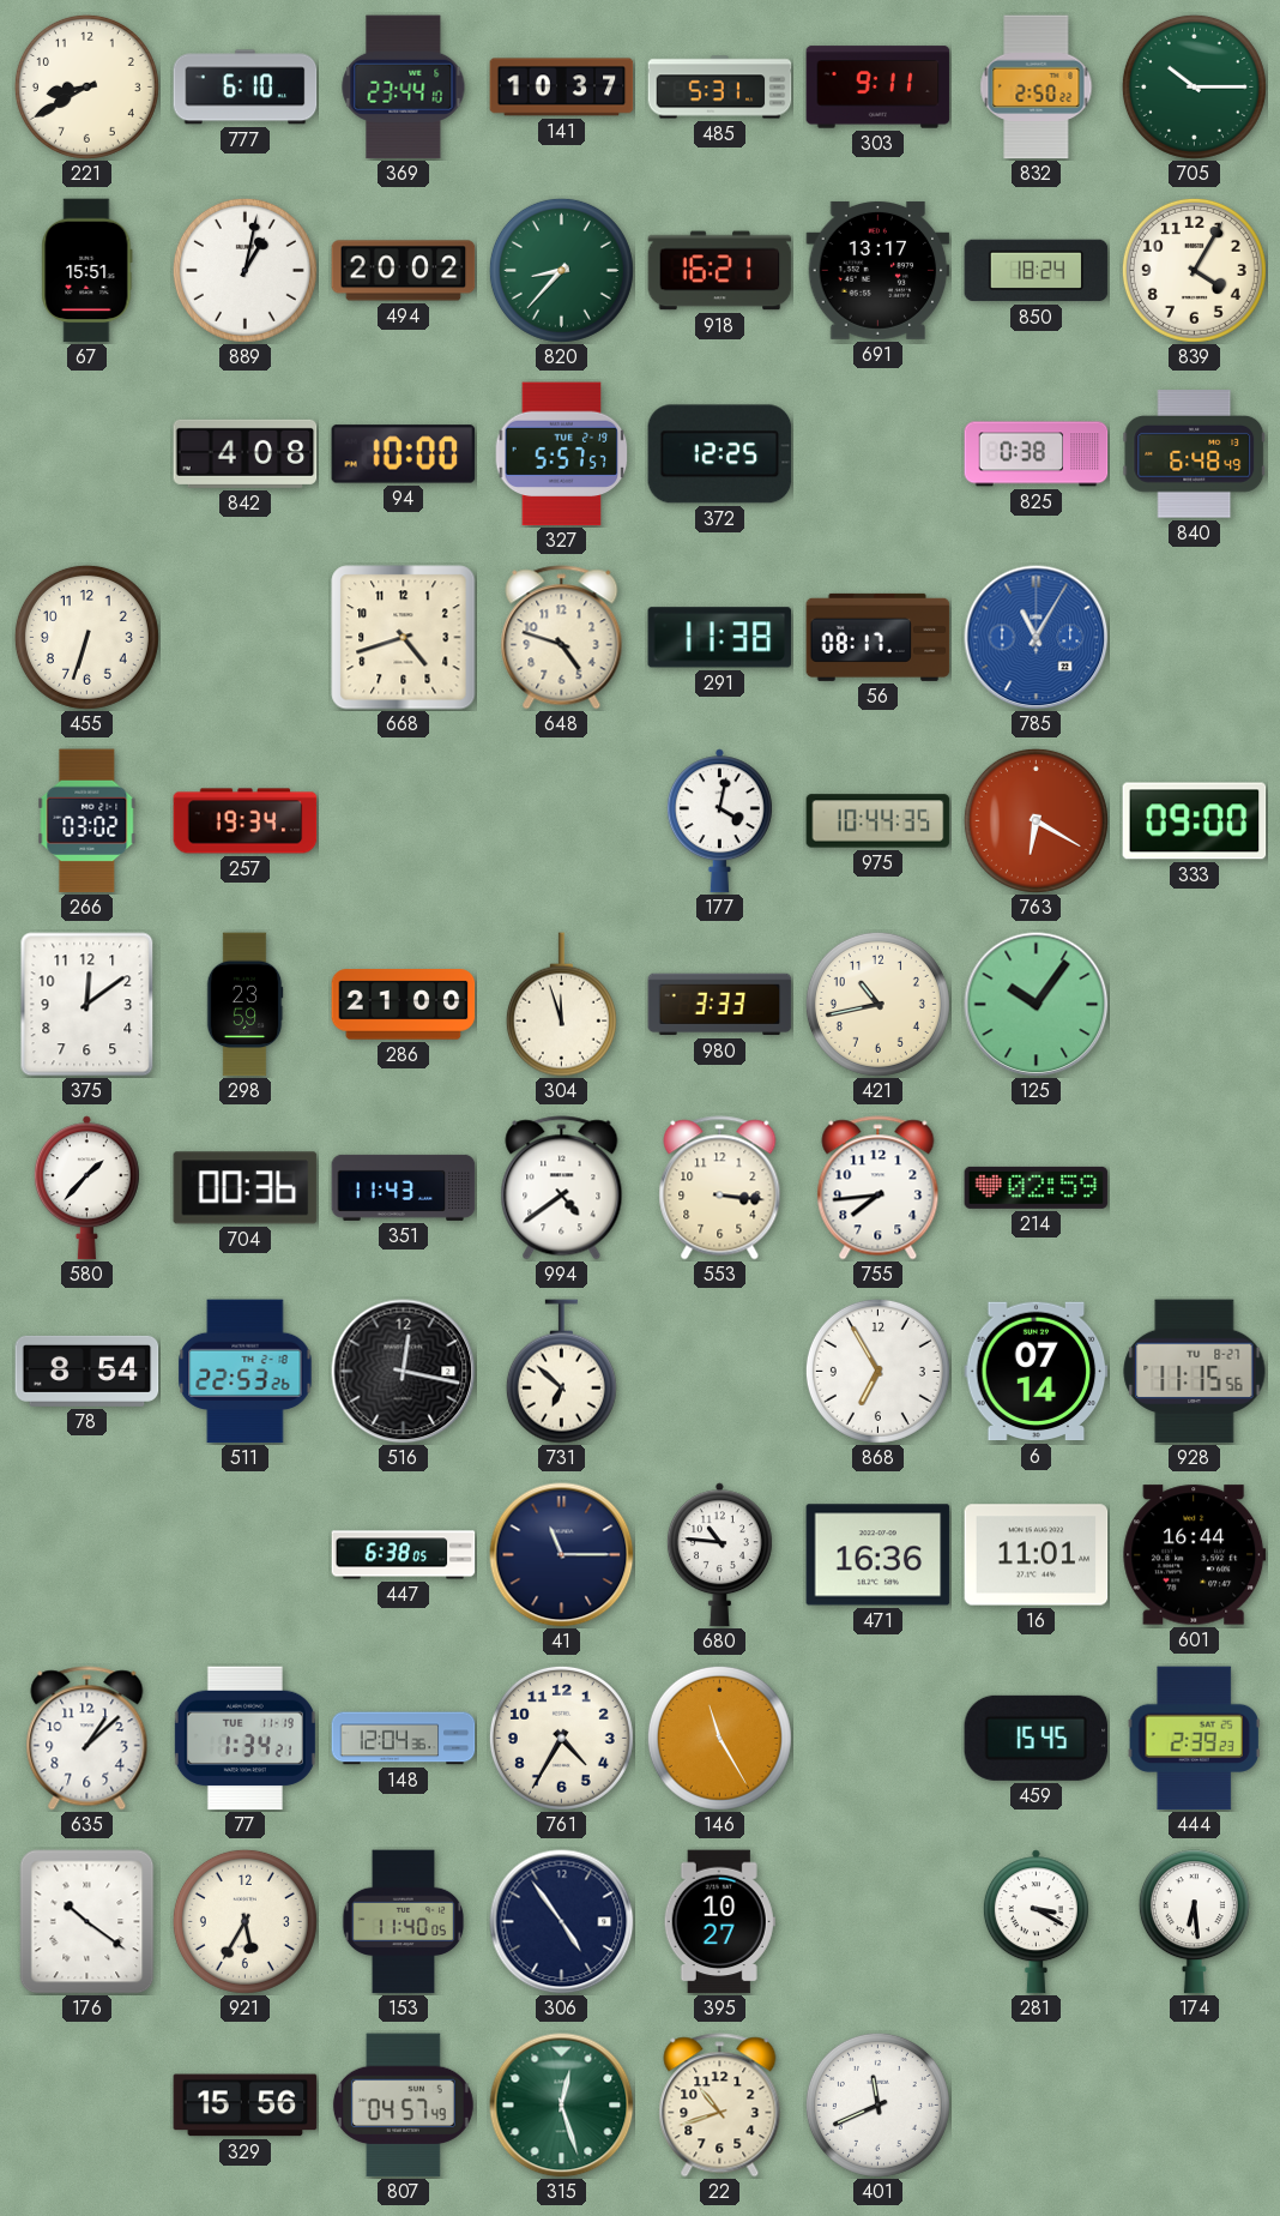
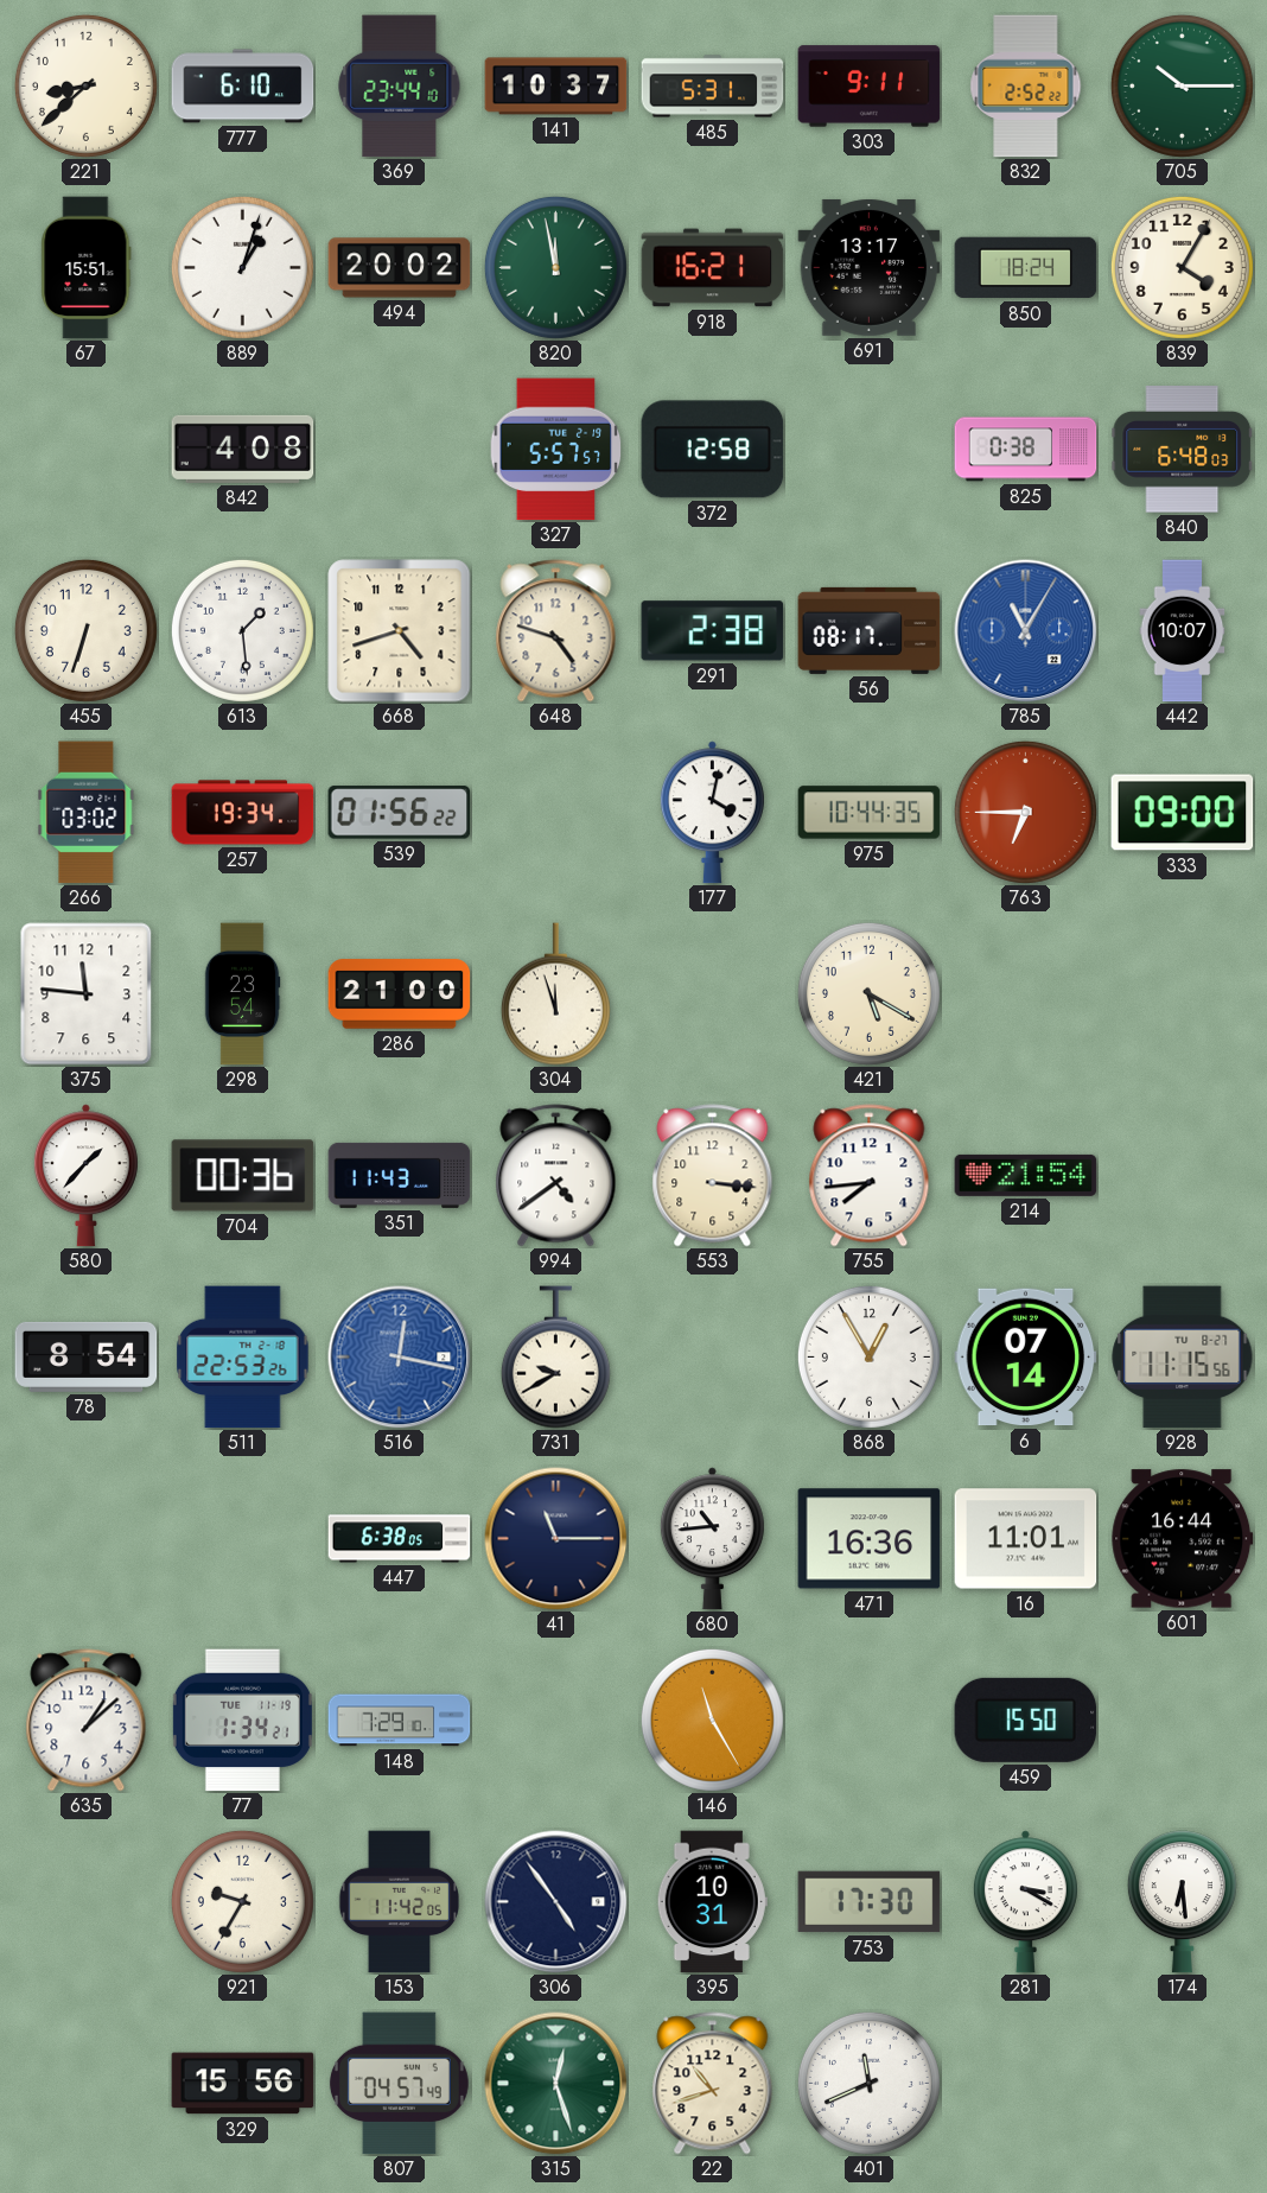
221: 8:40 -> 8:38 (85, 85)
832: 2:50 -> 2:52 (1026, 87)
889: 1:02 -> 1:03 (242, 267)
820: 8:37 -> 11:58 (555, 267)
94: 10:00 -> none (404, 454)
372: 12:25 -> 12:58 (713, 450)
840: 6:48:49 -> 6:48:03 (1183, 450)
613: none -> 1:29 (242, 630)
291: 11:38 -> 2:38 (713, 631)
442: none -> 10:07 (1183, 631)
539: none -> 01:56 (400, 813)
763: 6:20 -> 6:45 (1025, 812)
375: 12:09 -> 11:46 (87, 994)
298: 23:59 -> 23:54 (242, 994)
980: 3:33 -> none (720, 1005)
421: 10:43 -> 5:20 (868, 993)
125: 10:06 -> none (1037, 1005)
214: 02:59 -> 21:54 (1026, 1175)
516 dial: black -> blue (400, 1358)
731: 6:52 -> 9:40 (555, 1358)
868: 6:55 -> 12:55 (868, 1356)
680: 10:46 -> 10:44 (712, 1539)
148: 12:04 -> 7:29 (400, 1721)
761: 4:35 -> none (561, 1738)
459: 15:45 -> 15:50 (1026, 1720)
444: 2:39 -> none (1194, 1739)
176: 10:21 -> none (87, 1922)
921: 5:35 -> 9:35 (242, 1901)
153: 11:40 -> 11:42 (400, 1902)
395: 10:27 -> 10:31 (712, 1902)
753: none -> 17:30 (870, 1902)
